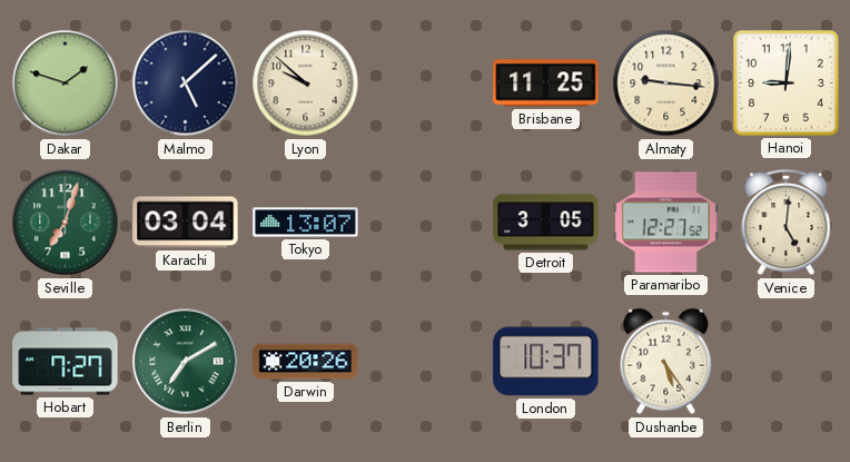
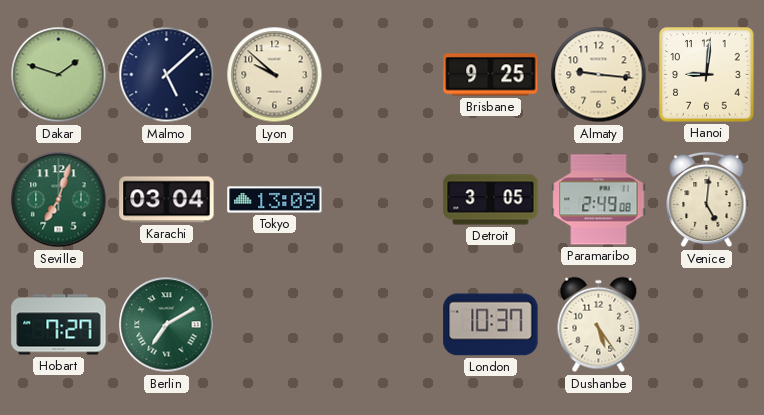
Brisbane: 11:25 -> 9:25 (491, 75)
Tokyo: 13:07 -> 13:09 (275, 200)
Paramaribo: 12:27 -> 2:49 (599, 200)
Darwin: 20:26 -> none (306, 362)
